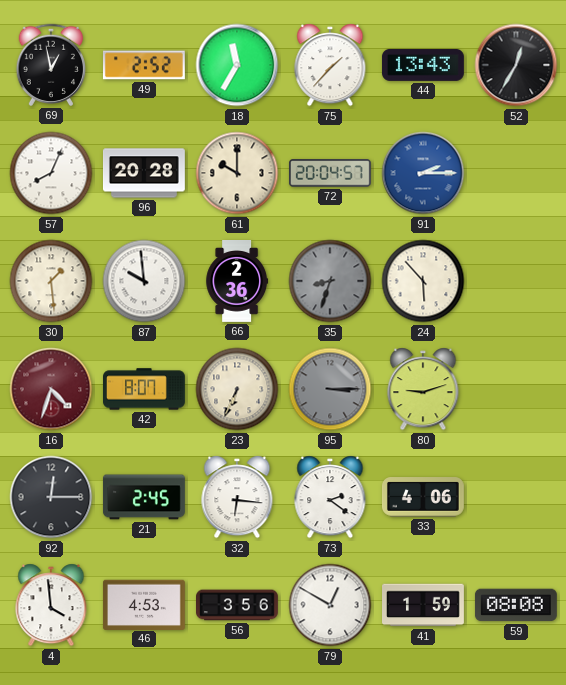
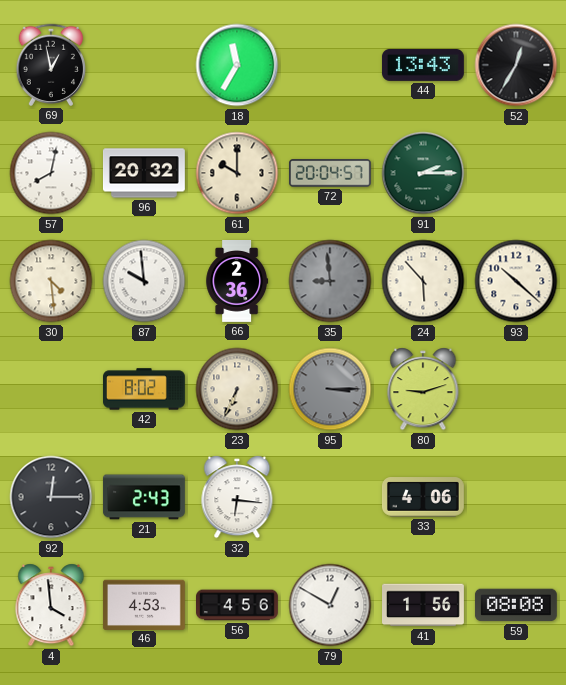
49: 2:52 -> none (144, 65)
75: 1:37 -> none (330, 65)
57: 8:04 -> 8:02 (51, 173)
96: 20:28 -> 20:32 (144, 173)
91 dial: blue -> green (423, 173)
30: 1:29 -> 4:29 (51, 281)
35: 8:33 -> 8:59 (330, 281)
93: none -> 10:22 (516, 281)
16: 4:33 -> none (51, 389)
42: 8:07 -> 8:02 (145, 389)
21: 2:45 -> 2:43 (144, 497)
73: 2:21 -> none (330, 497)
56: 3:56 -> 4:56 (238, 605)
41: 1:59 -> 1:56 (424, 605)
